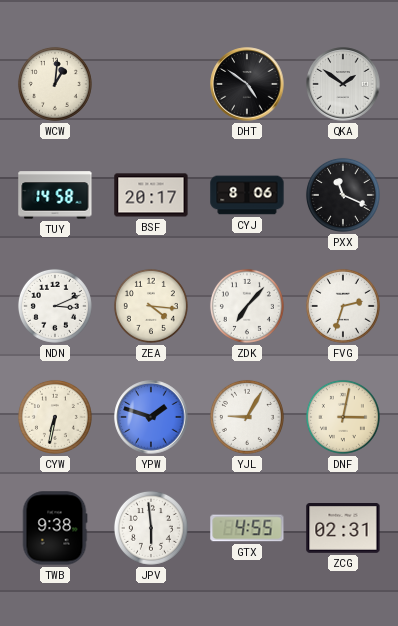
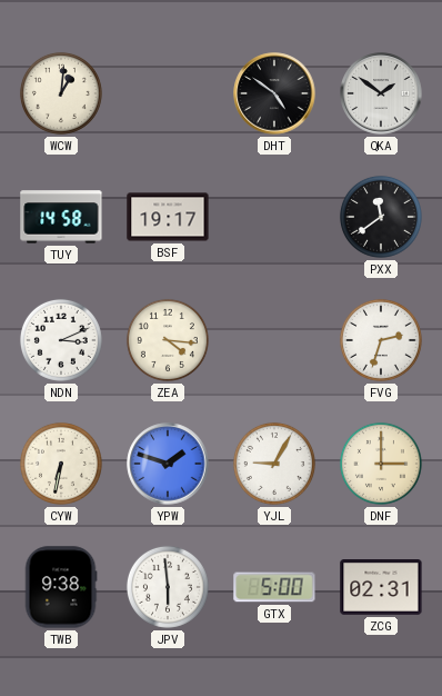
BSF: 20:17 -> 19:17 (168, 217)
CYJ: 8:06 -> none (247, 195)
PXX: 11:19 -> 11:39 (381, 217)
ZDK: 7:07 -> none (247, 306)
DNF: 3:02 -> 3:00 (381, 464)
GTX: 4:55 -> 5:00 (274, 587)
